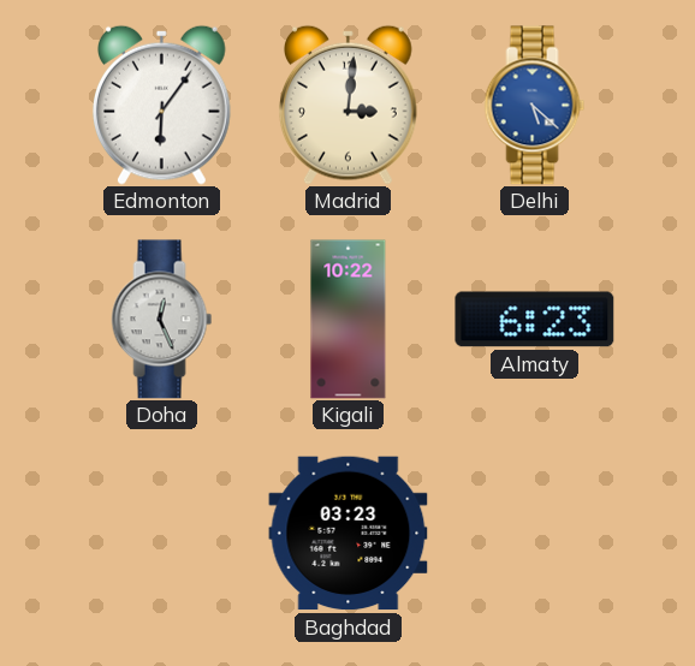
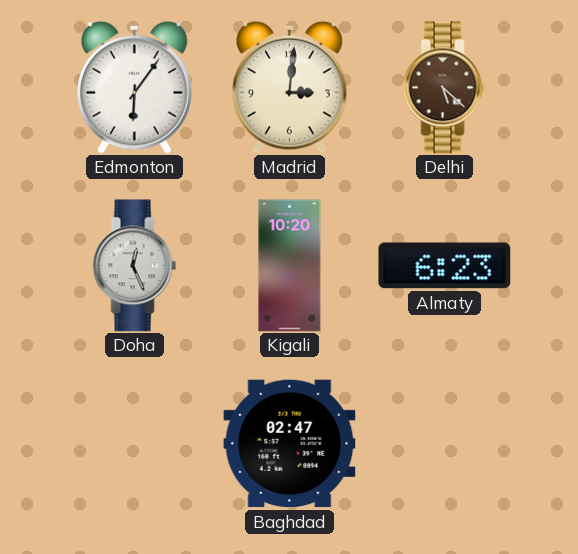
Delhi dial: blue -> brown (445, 88)
Kigali: 10:22 -> 10:20 (290, 266)
Baghdad: 03:23 -> 02:47 (290, 444)
